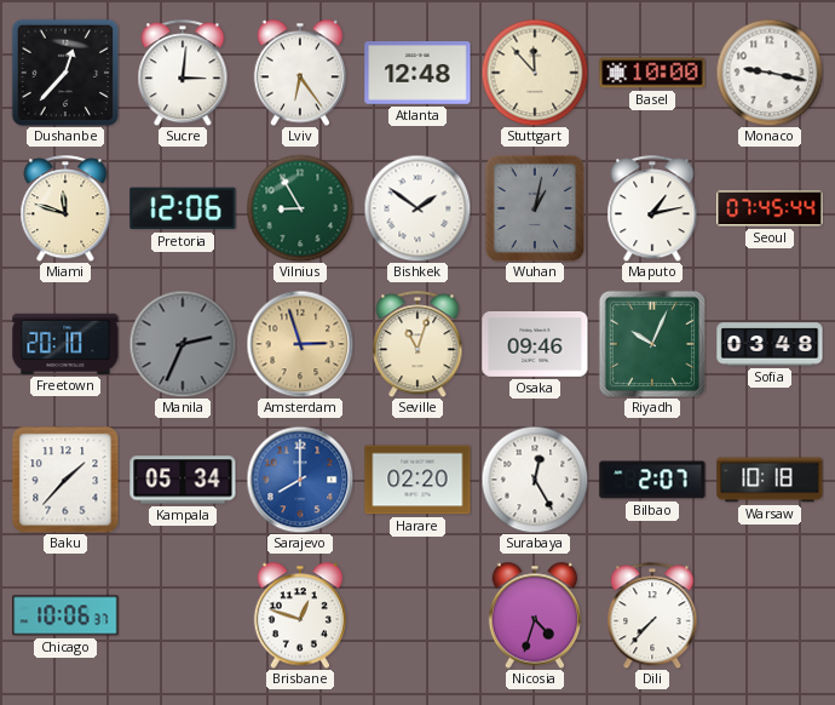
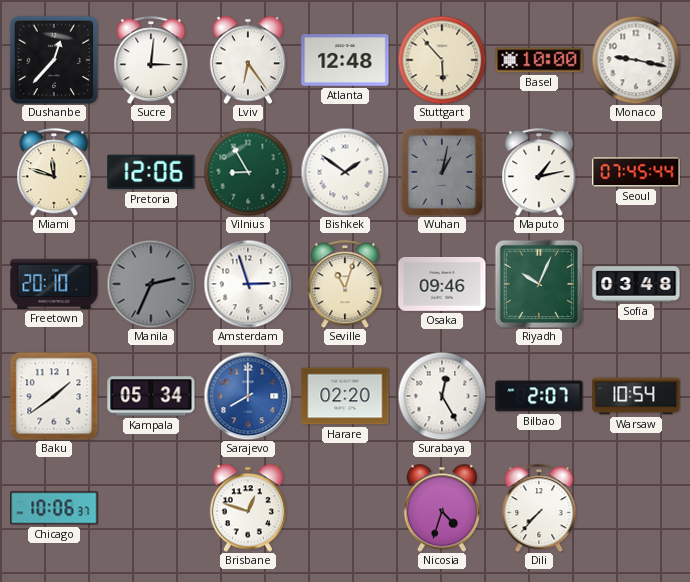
Stuttgart: 11:53 -> 5:53 (442, 60)
Amsterdam dial: champagne -> white (248, 284)
Baku: 1:37 -> 1:39 (54, 396)
Warsaw: 10:18 -> 10:54 (636, 396)
